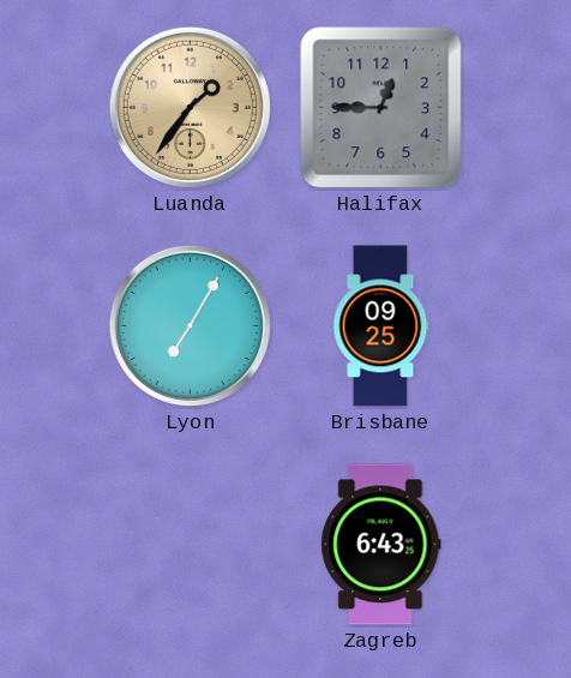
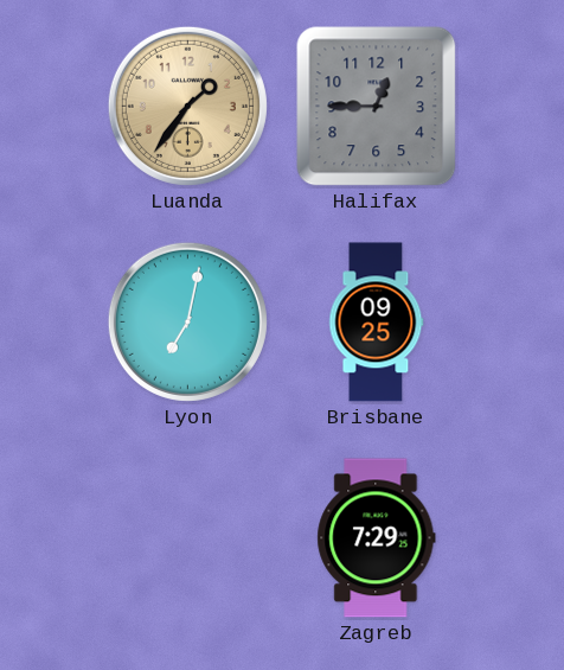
Lyon: 7:05 -> 7:02 (187, 321)
Zagreb: 6:43 -> 7:29 (377, 538)
